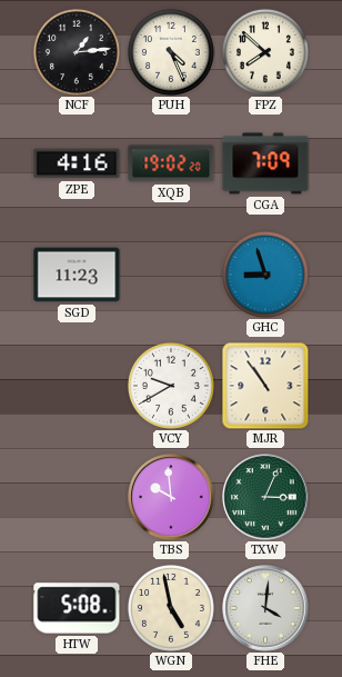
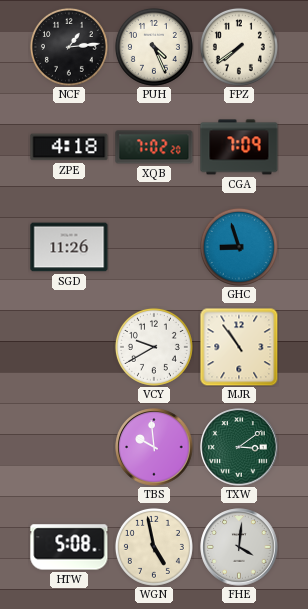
FPZ: 7:52 -> 7:39 (239, 47)
ZPE: 4:16 -> 4:18 (69, 147)
XQB: 19:02 -> 7:02 (154, 147)
SGD: 11:23 -> 11:26 (69, 247)
TXW: 3:04 -> 3:09 (239, 447)
